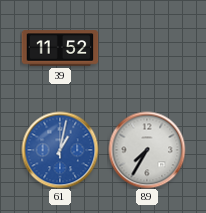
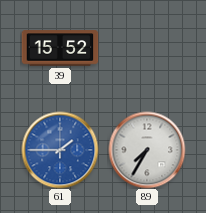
39: 11:52 -> 15:52 (60, 48)
61: 1:02 -> 1:45 (60, 150)
